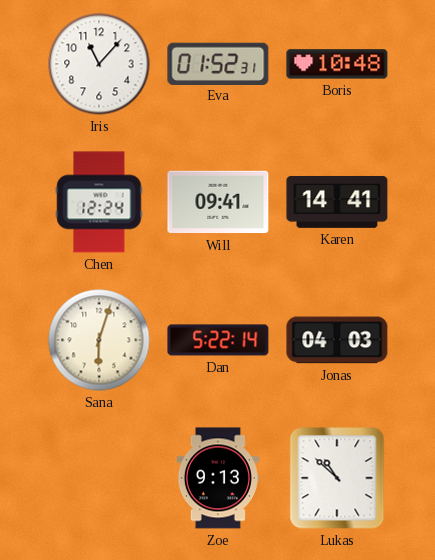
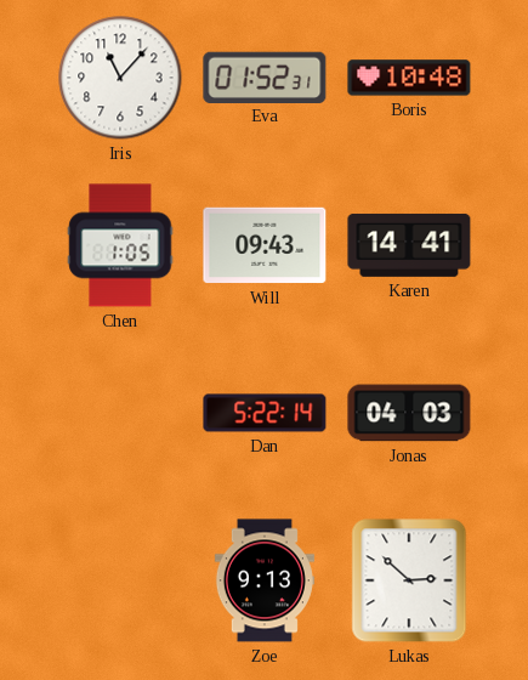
Chen: 12:24 -> 1:05 (120, 245)
Will: 09:41 -> 09:43 (265, 245)
Sana: 6:03 -> none (99, 340)
Lukas: 10:52 -> 2:52 (409, 580)
